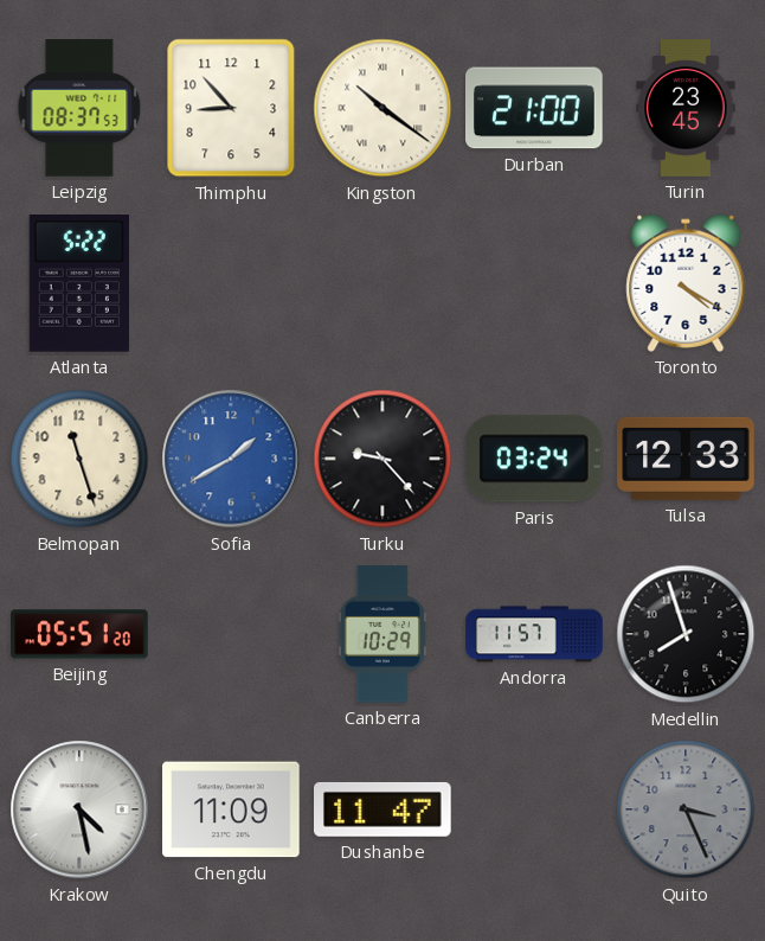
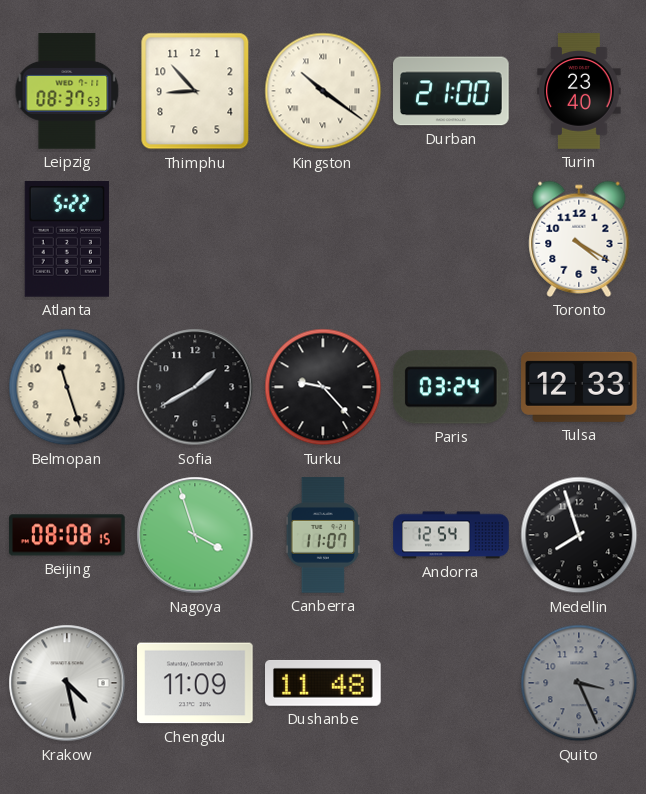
Turin: 23:45 -> 23:40 (579, 91)
Sofia dial: blue -> black (195, 387)
Beijing: 05:51 -> 08:08 (67, 535)
Nagoya: none -> 3:57 (195, 535)
Canberra: 10:29 -> 11:07 (323, 535)
Andorra: 11:57 -> 12:54 (451, 535)
Dushanbe: 11:47 -> 11:48 (323, 683)
